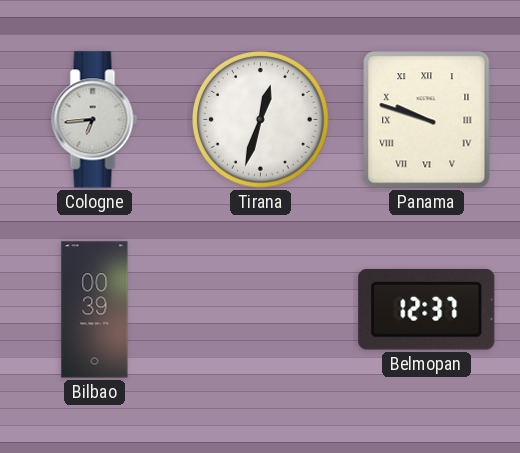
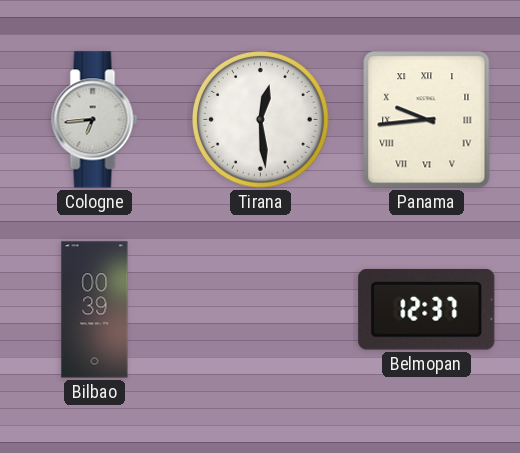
Tirana: 12:33 -> 12:29 (261, 120)
Panama: 9:48 -> 9:44 (427, 120)
